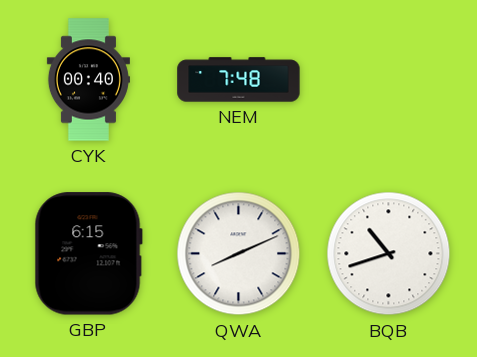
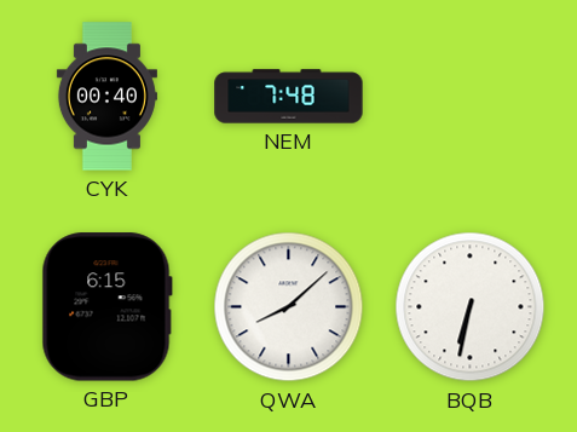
QWA: 8:11 -> 8:08 (289, 307)
BQB: 10:42 -> 6:32 (471, 307)
